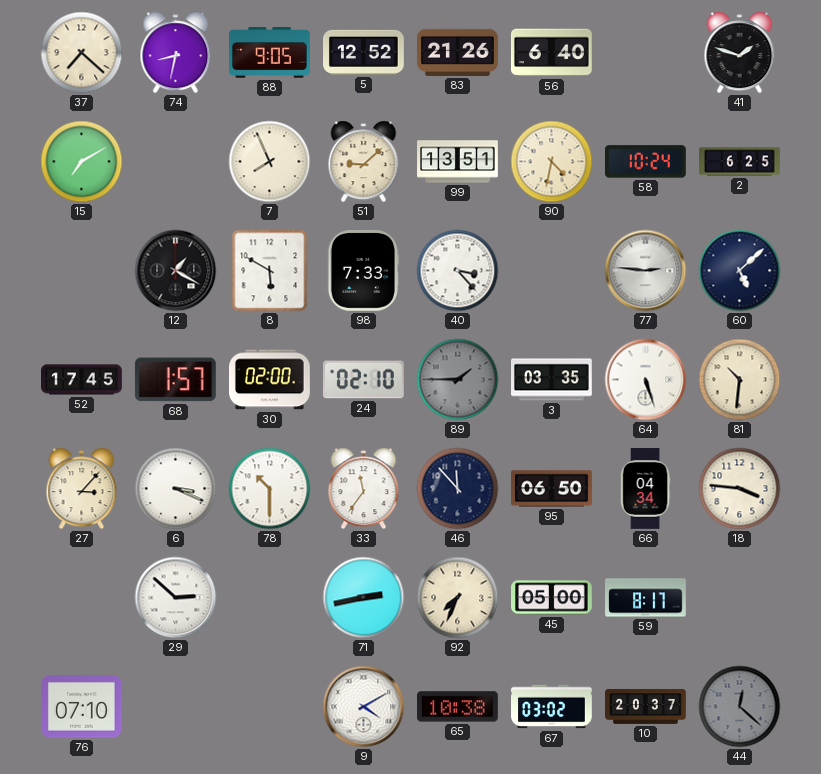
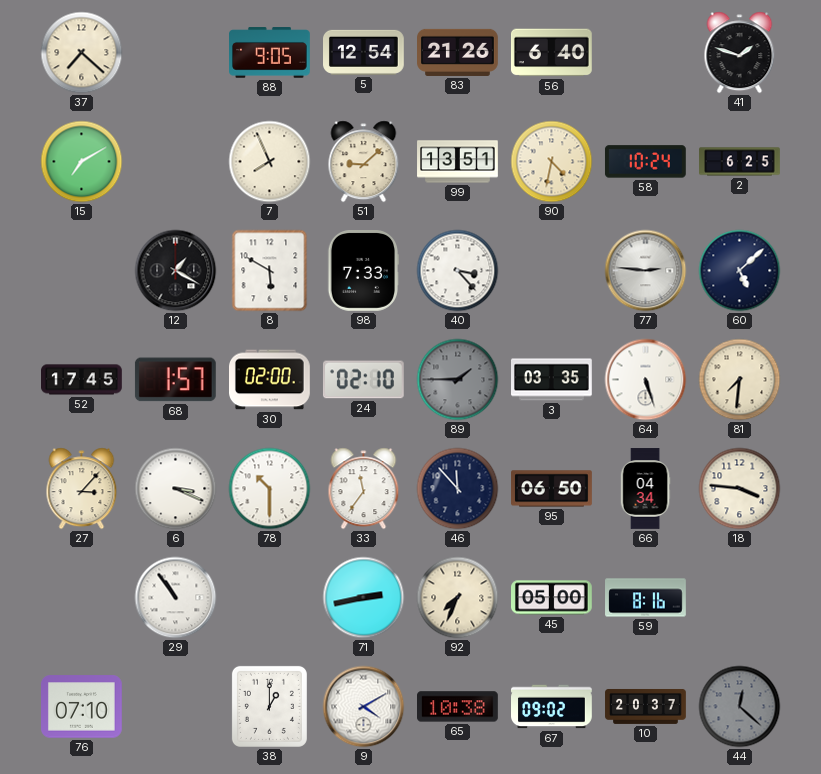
74: 8:32 -> none (176, 53)
5: 12:52 -> 12:54 (364, 52)
81: 10:31 -> 7:31 (740, 380)
29: 2:52 -> 10:54 (176, 598)
59: 8:17 -> 8:16 (646, 598)
38: none -> 1:00 (269, 706)
67: 03:02 -> 09:02 (552, 707)
